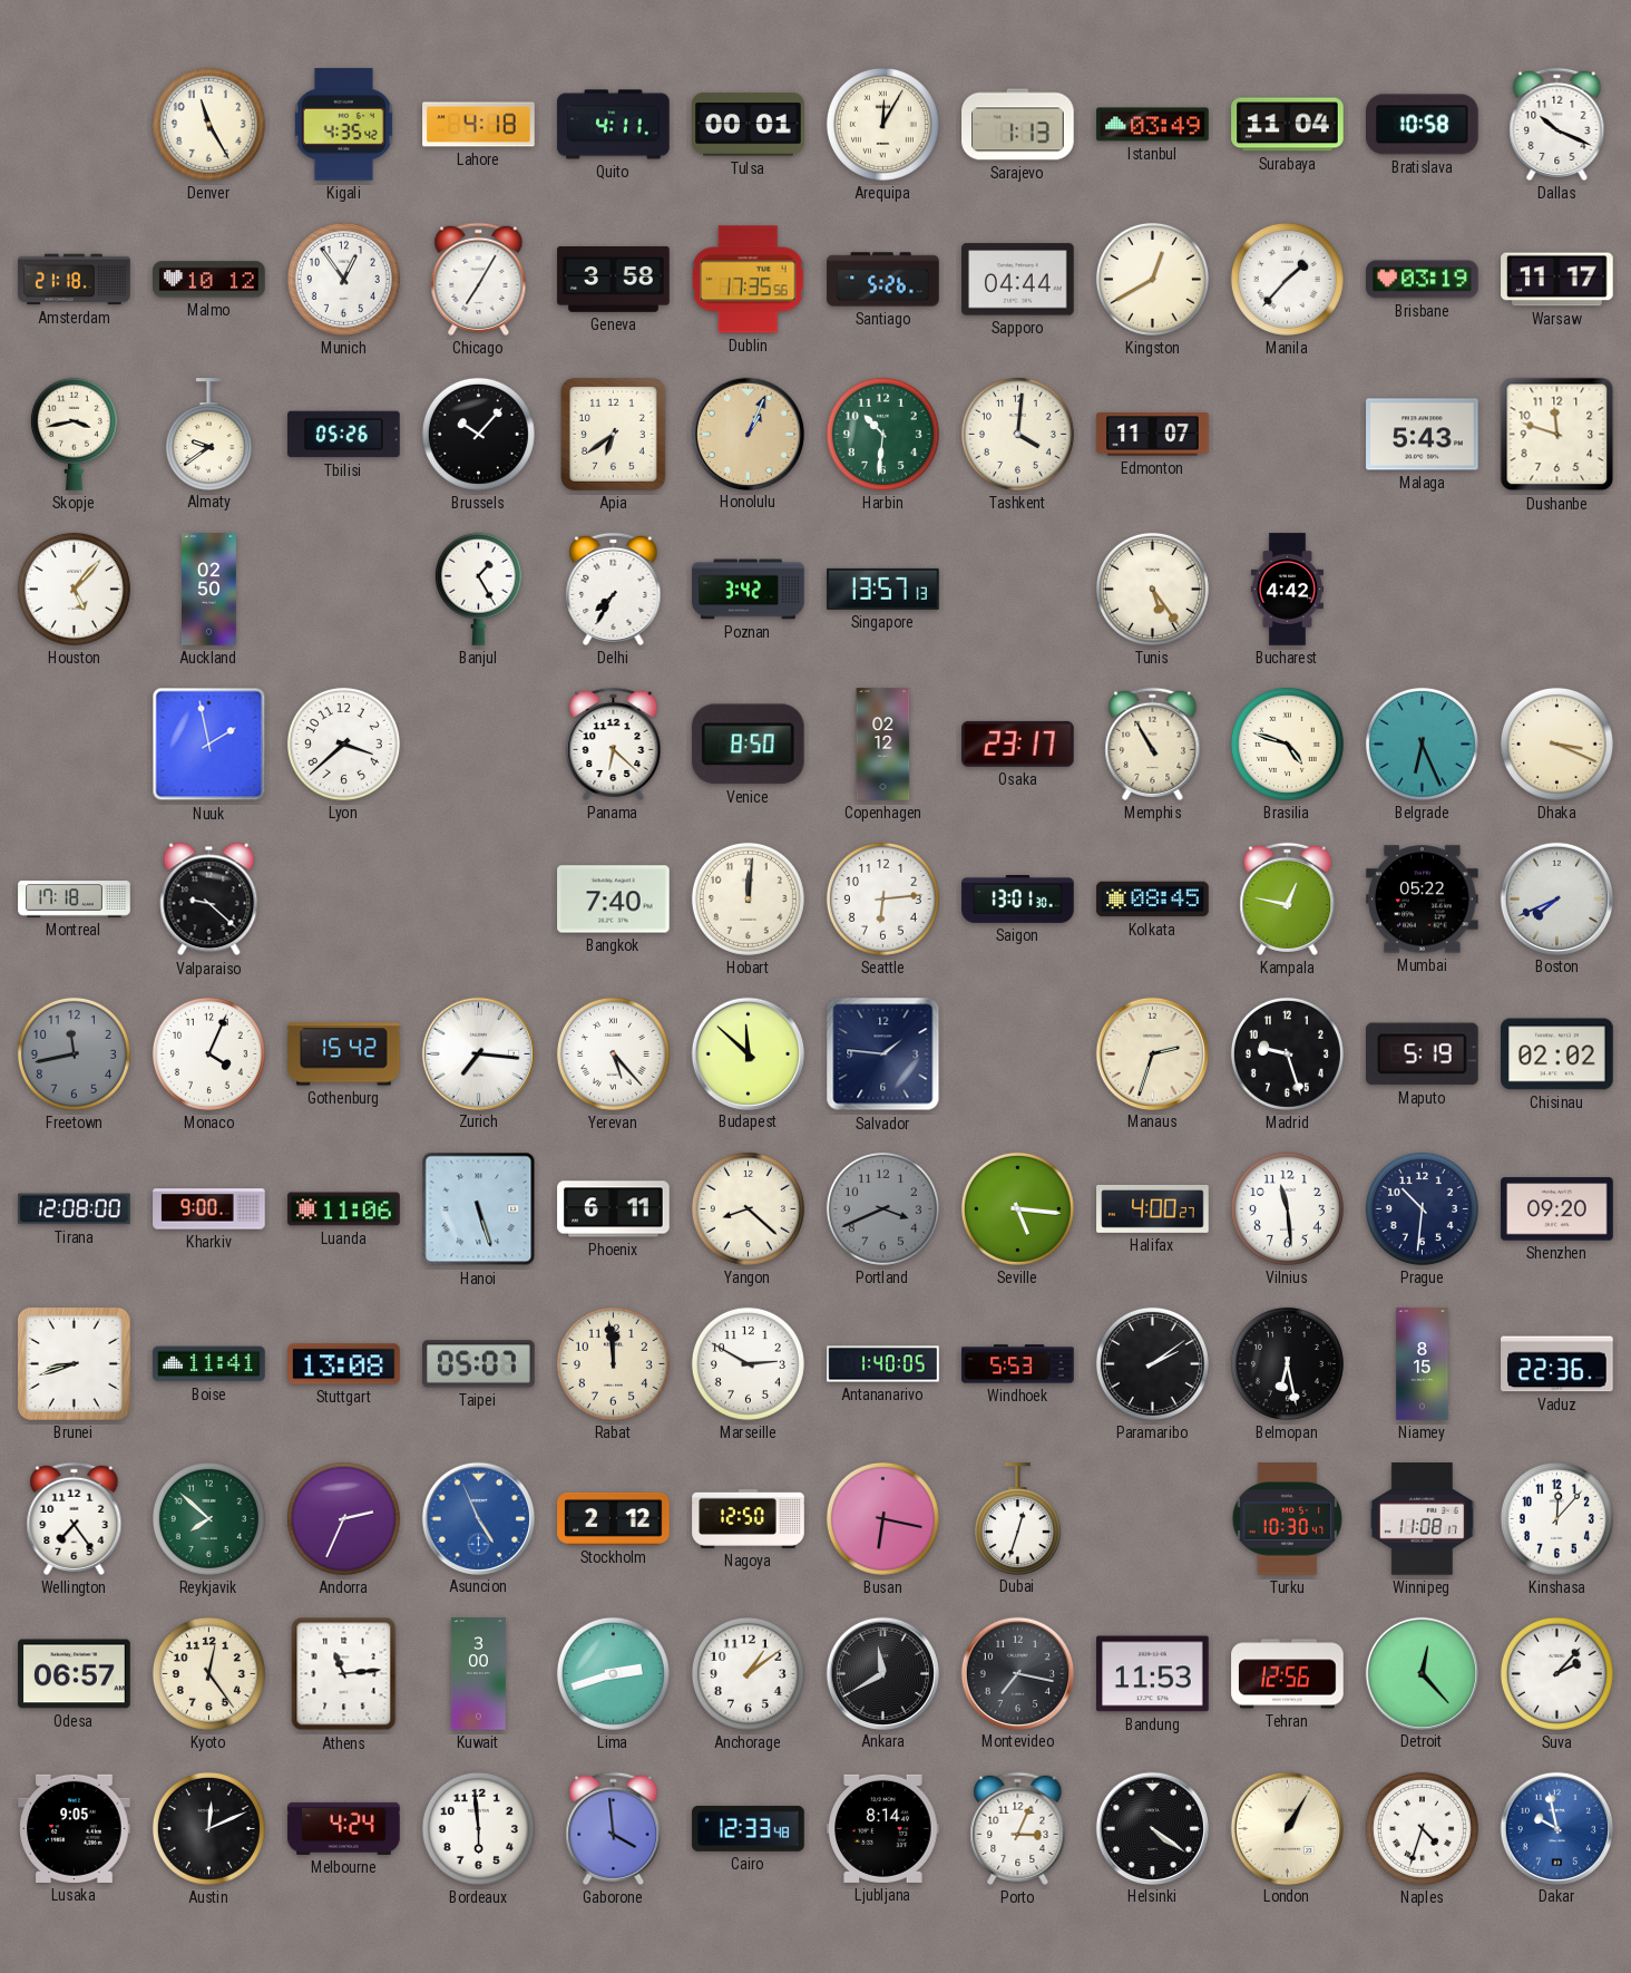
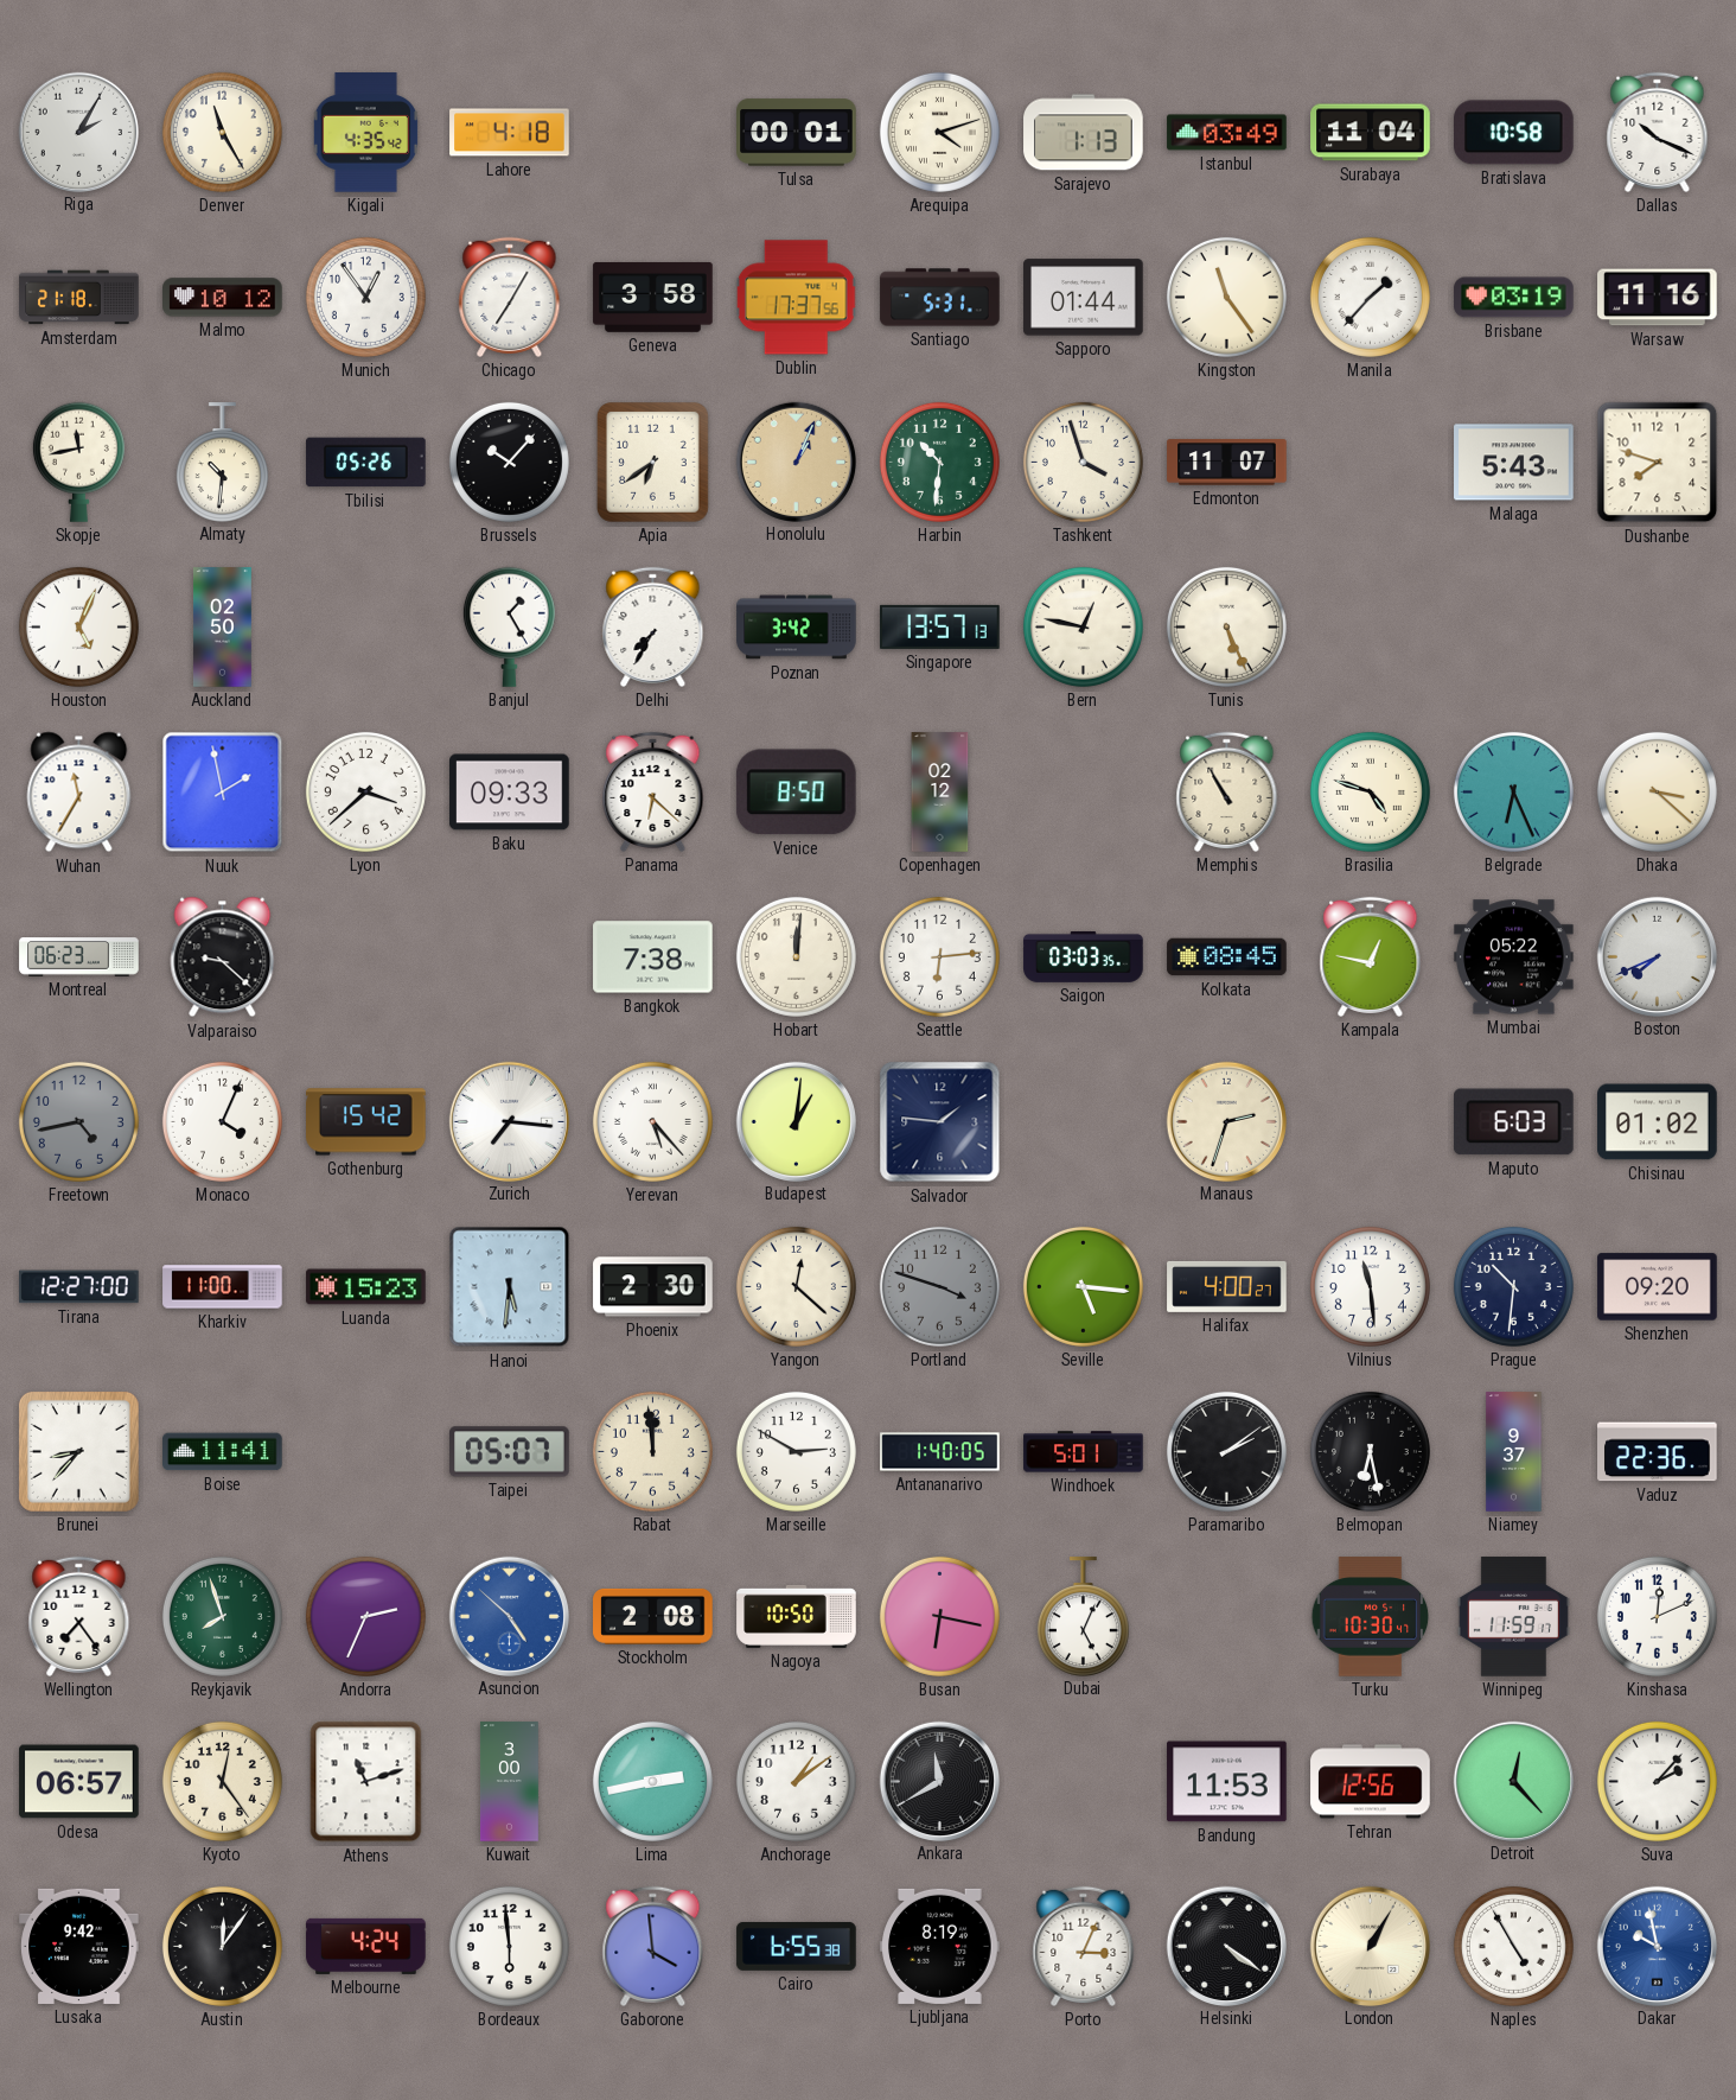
Riga: none -> 2:05 (78, 132)
Quito: 4:11 -> none (614, 125)
Arequipa: 12:05 -> 4:12 (939, 132)
Dublin: 17:35 -> 17:37 (797, 298)
Santiago: 5:26 -> 5:31 (940, 298)
Sapporo: 04:44 -> 01:44 (1084, 298)
Kingston: 12:40 -> 11:24 (1226, 297)
Warsaw: 11:17 -> 11:16 (1658, 298)
Skopje: 3:43 -> 11:43 (78, 462)
Almaty: 9:39 -> 10:31 (222, 462)
Tashkent: 4:01 -> 3:57 (1083, 462)
Dushanbe: 11:48 -> 7:48 (1658, 463)
Houston: 5:07 -> 5:04 (78, 626)
Bern: none -> 12:47 (1083, 626)
Tunis: 5:24 -> 5:26 (1226, 626)
Bucharest: 4:42 -> none (1287, 590)
Wuhan: none -> 11:35 (79, 793)
Baku: none -> 09:33 (510, 793)
Osaka: 23:17 -> none (1018, 743)
Dhaka: 3:19 -> 3:22 (1657, 791)
Montreal: 17:18 -> 06:23 (79, 957)
Bangkok: 7:40 -> 7:38 (653, 957)
Saigon: 13:01 -> 03:03 (1084, 956)
Freetown: 11:43 -> 4:43 (78, 1121)
Budapest: 11:52 -> 1:01 (796, 1121)
Madrid: 9:27 -> none (1287, 1053)
Maputo: 5:19 -> 6:03 (1513, 1122)
Chisinau: 02:02 -> 01:02 (1658, 1122)
Tirana: 12:08 -> 12:27 (79, 1287)
Kharkiv: 9:00 -> 11:00 (223, 1287)
Luanda: 11:06 -> 15:23 (366, 1287)
Hanoi: 5:27 -> 5:31 (510, 1287)
Phoenix: 6:11 -> 2:30 (653, 1287)
Yangon: 8:22 -> 12:22 (796, 1286)
Portland: 3:41 -> 3:48 (939, 1286)
Brunei: 8:42 -> 8:37 (78, 1451)
Stuttgart: 13:08 -> none (344, 1364)
Windhoek: 5:53 -> 5:01 (1084, 1452)
Niamey: 8:15 -> 9:37 (1514, 1452)
Reykjavik: 7:52 -> 7:57 (222, 1616)
Asuncion: 4:56 -> 4:52 (509, 1616)
Stockholm: 2:12 -> 2:08 (653, 1616)
Nagoya: 12:50 -> 10:50 (797, 1616)
Dubai: 12:33 -> 5:04 (1083, 1616)
Winnipeg: 11:08 -> 11:59 (1513, 1617)
Kinshasa: 12:07 -> 12:11 (1657, 1616)
Athens: 11:14 -> 11:12 (366, 1782)
Lima: 2:42 -> 2:43 (652, 1781)
Montevideo: 7:17 -> none (1017, 1673)
Lusaka: 9:05 -> 9:42 (79, 1946)
Austin: 12:11 -> 12:06 (222, 1946)
Cairo: 12:33 -> 6:55 (797, 1947)
Ljubljana: 8:14 -> 8:19 (940, 1946)
Naples: 4:33 -> 4:55 (1513, 1946)
